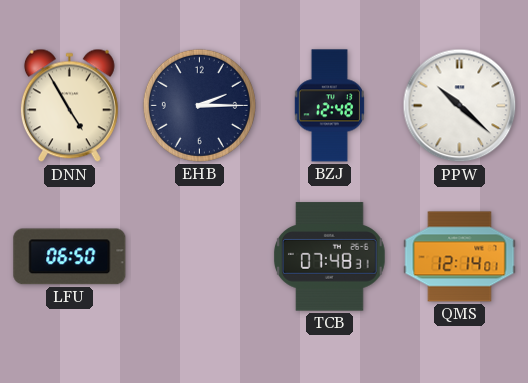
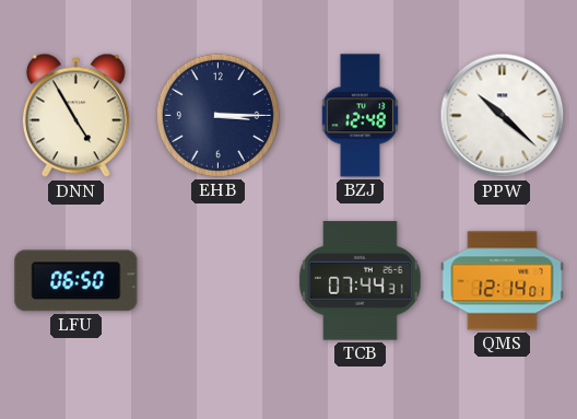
EHB: 2:15 -> 3:15 (217, 115)
TCB: 07:48 -> 07:44 (361, 281)
